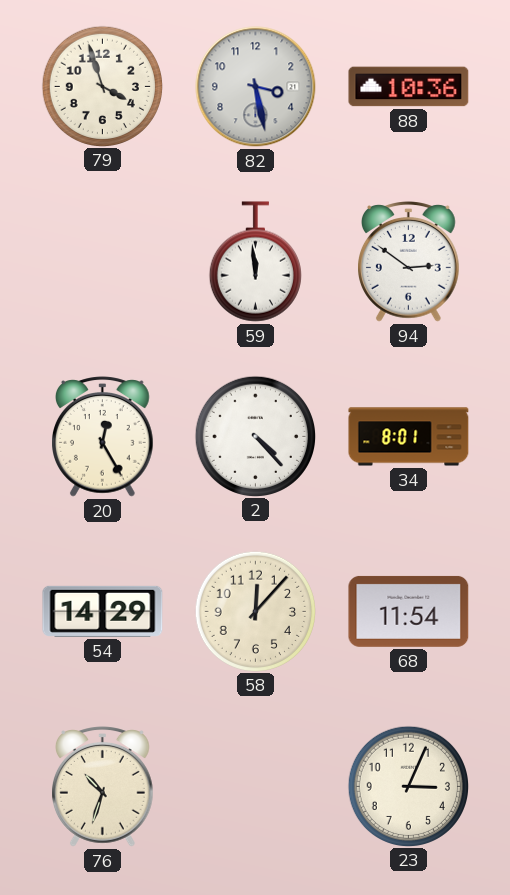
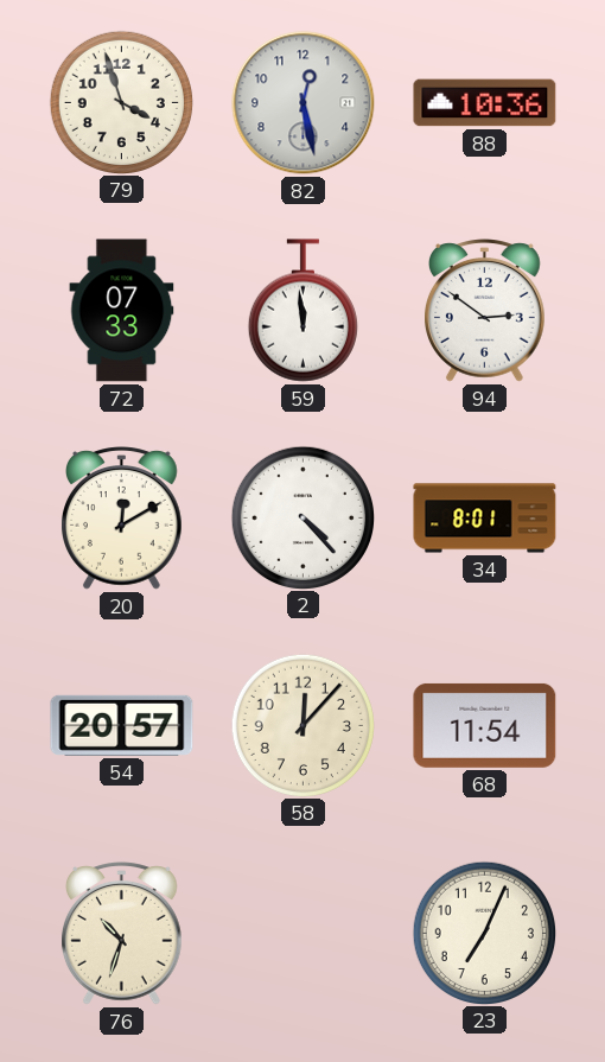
82: 3:28 -> 12:28 (304, 103)
72: none -> 07:33 (122, 311)
20: 12:25 -> 12:10 (122, 519)
54: 14:29 -> 20:57 (122, 725)
23: 3:04 -> 7:04 (484, 933)
